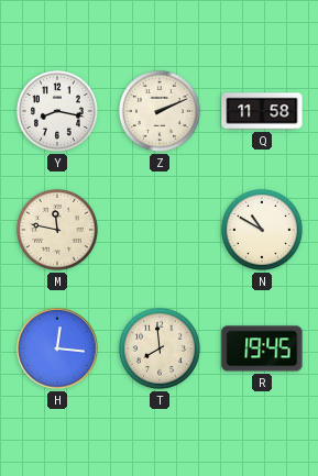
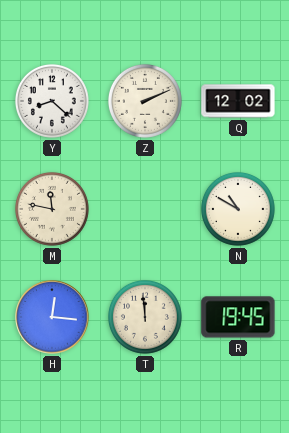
Y: 8:17 -> 8:22 (52, 101)
Q: 11:58 -> 12:02 (238, 101)
T: 7:59 -> 11:59 (145, 317)
